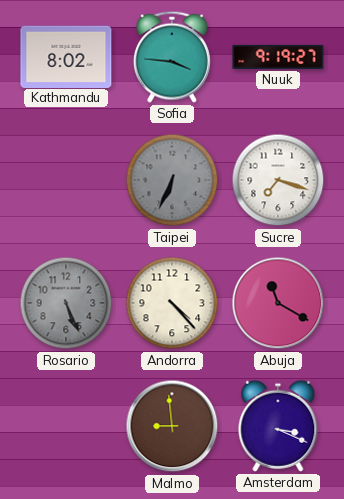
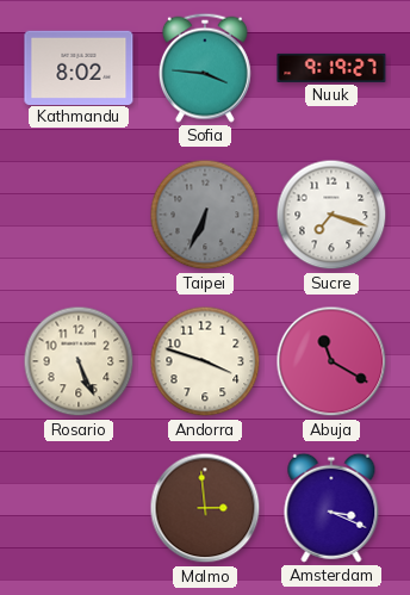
Rosario dial: grey -> cream (79, 361)
Andorra: 4:23 -> 3:48 (205, 361)
Malmo: 8:59 -> 2:59 (205, 508)
